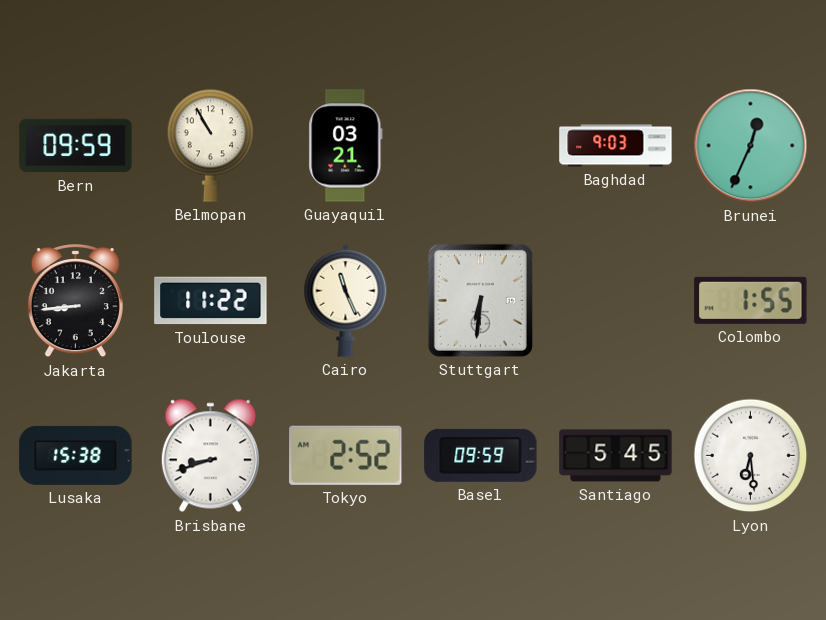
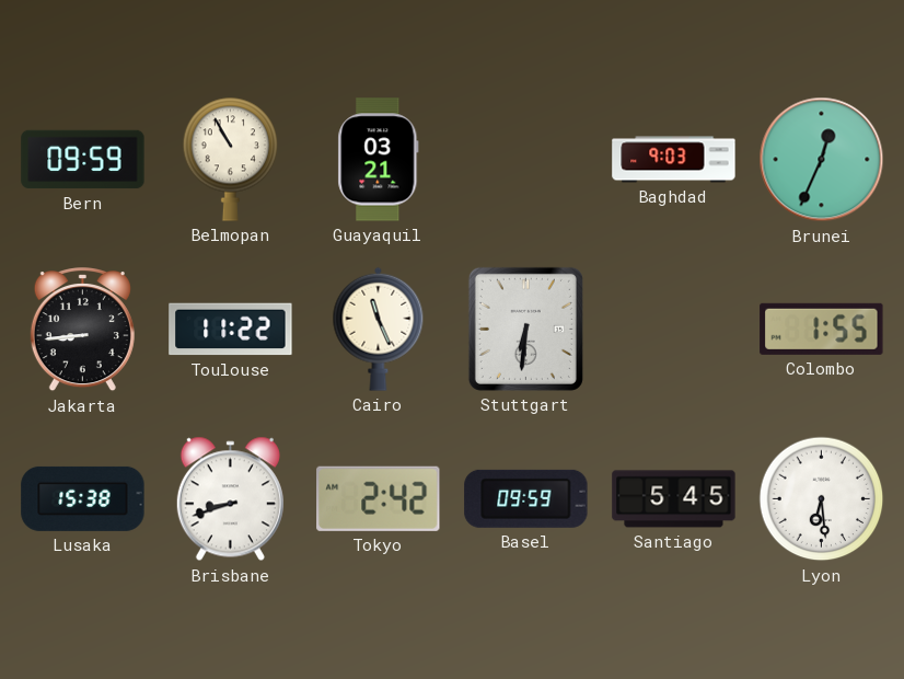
Tokyo: 2:52 -> 2:42 (379, 498)
